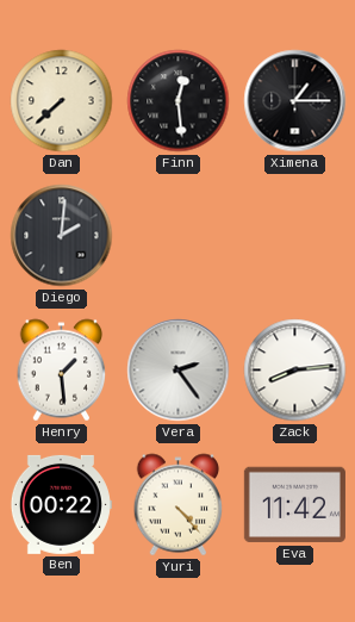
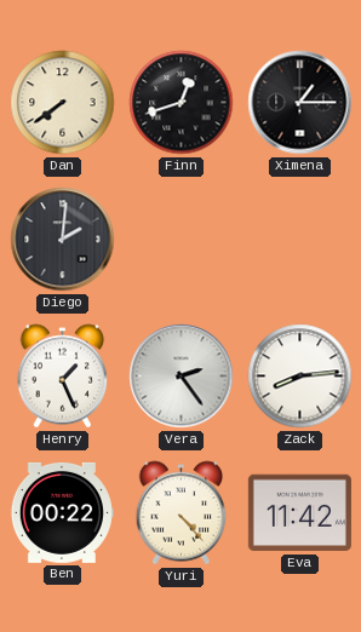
Dan: 7:38 -> 7:39 (63, 103)
Finn: 12:29 -> 12:42 (182, 103)
Henry: 1:29 -> 1:26 (63, 377)
